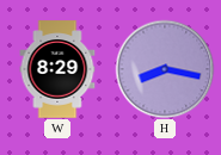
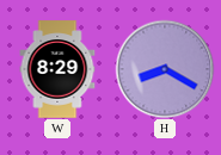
H: 8:17 -> 8:20 (165, 69)
